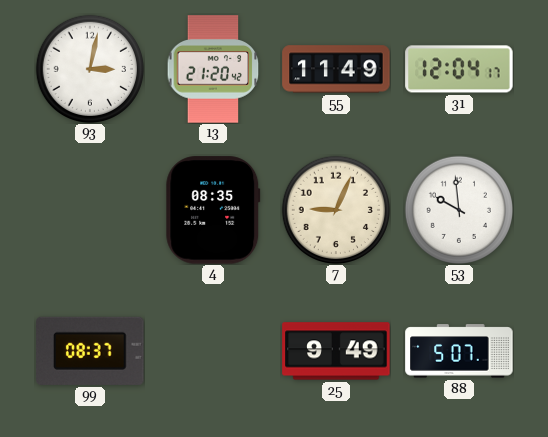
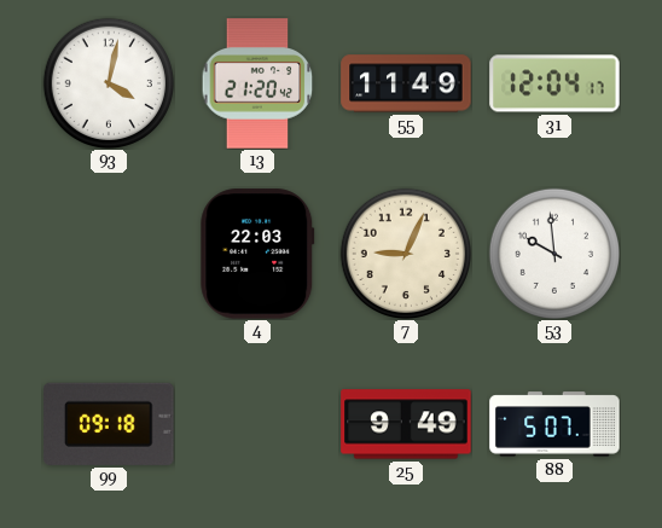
93: 3:02 -> 4:02 (108, 82)
4: 08:35 -> 22:03 (257, 254)
99: 08:37 -> 09:18 (109, 424)
